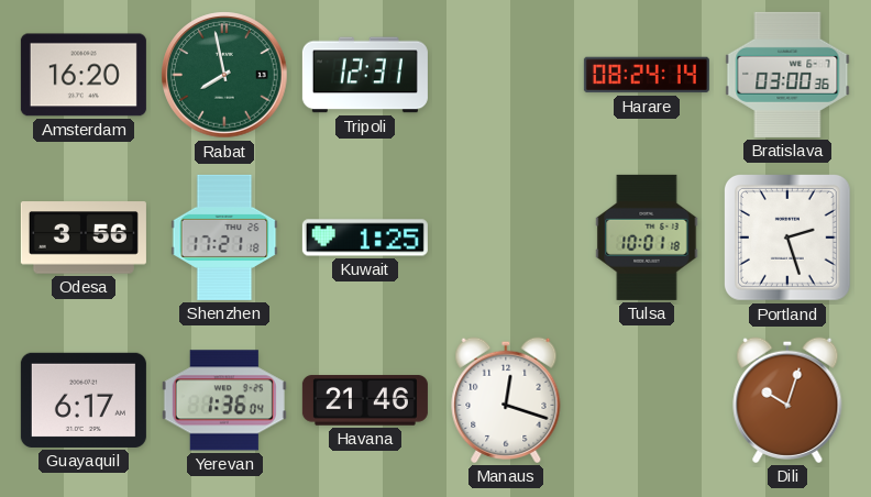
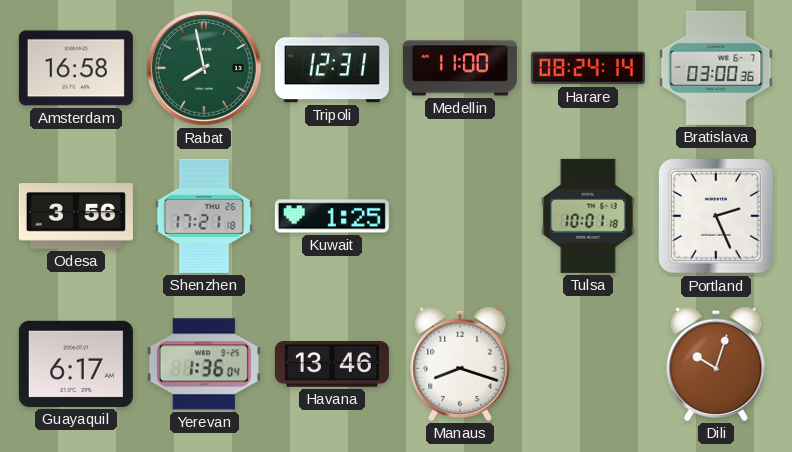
Amsterdam: 16:20 -> 16:58 (76, 68)
Medellin: none -> 11:00 (460, 68)
Portland: 2:27 -> 2:26 (716, 216)
Havana: 21:46 -> 13:46 (332, 364)
Manaus: 12:18 -> 8:18 (460, 364)
